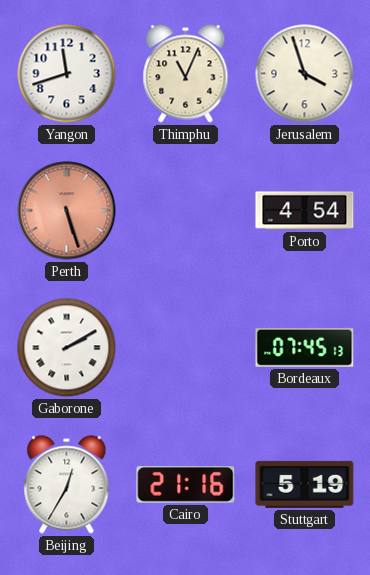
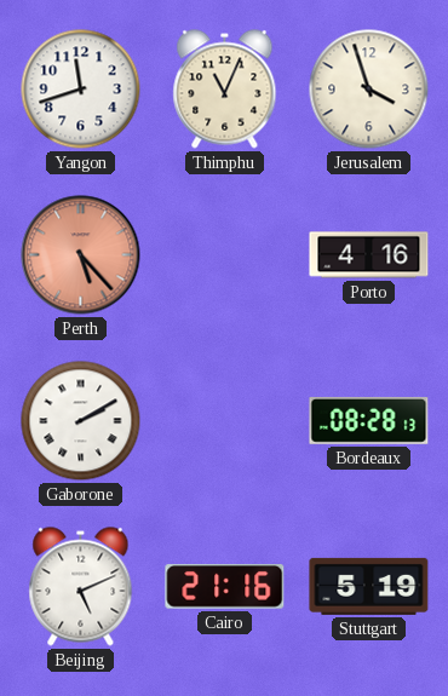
Perth: 5:27 -> 5:23 (81, 255)
Porto: 4:54 -> 4:16 (369, 255)
Bordeaux: 07:45 -> 08:28 (369, 420)
Beijing: 12:35 -> 5:11 (81, 587)
